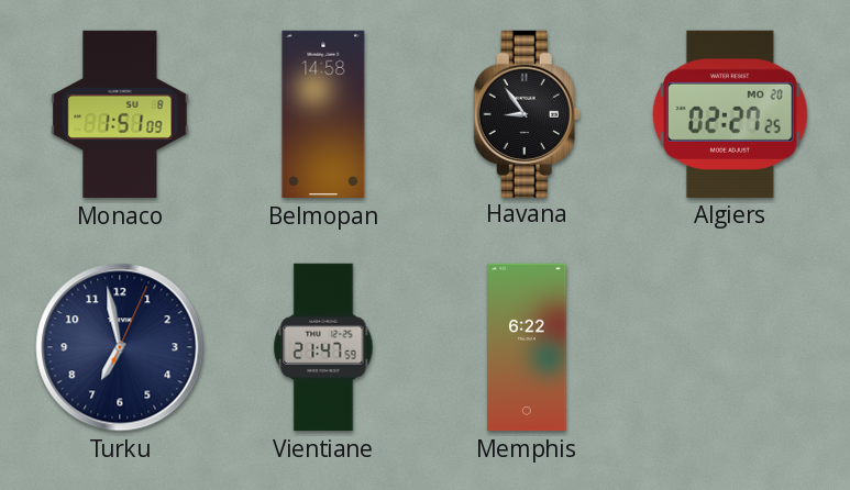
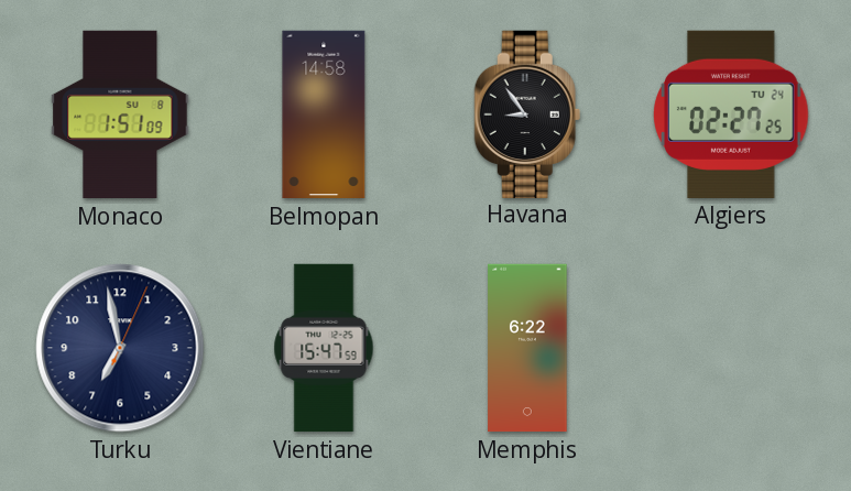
Algiers date: MO 20 -> TU 24 (731, 114)
Vientiane: 21:47 -> 15:47 (324, 348)
